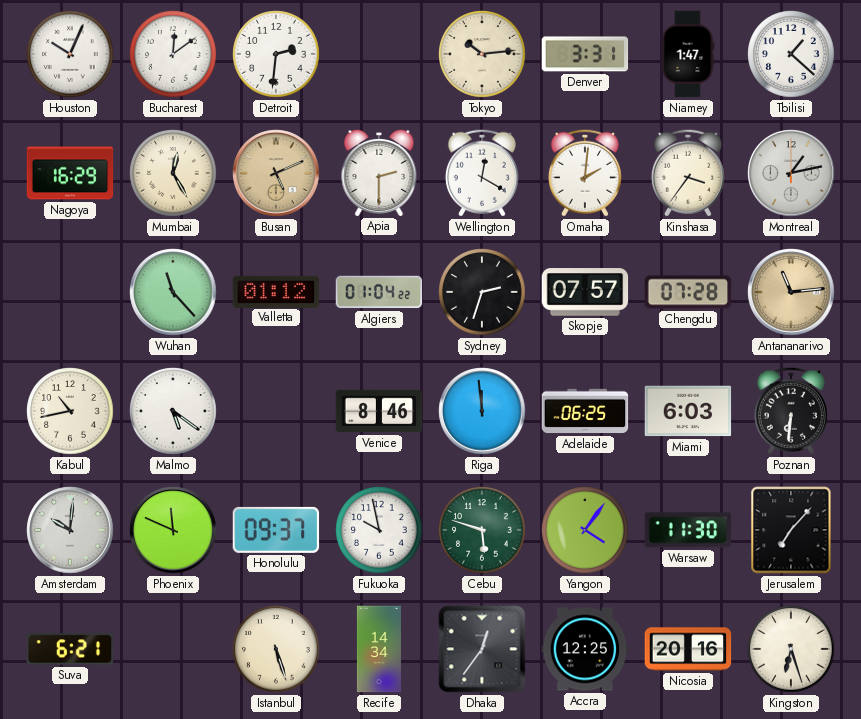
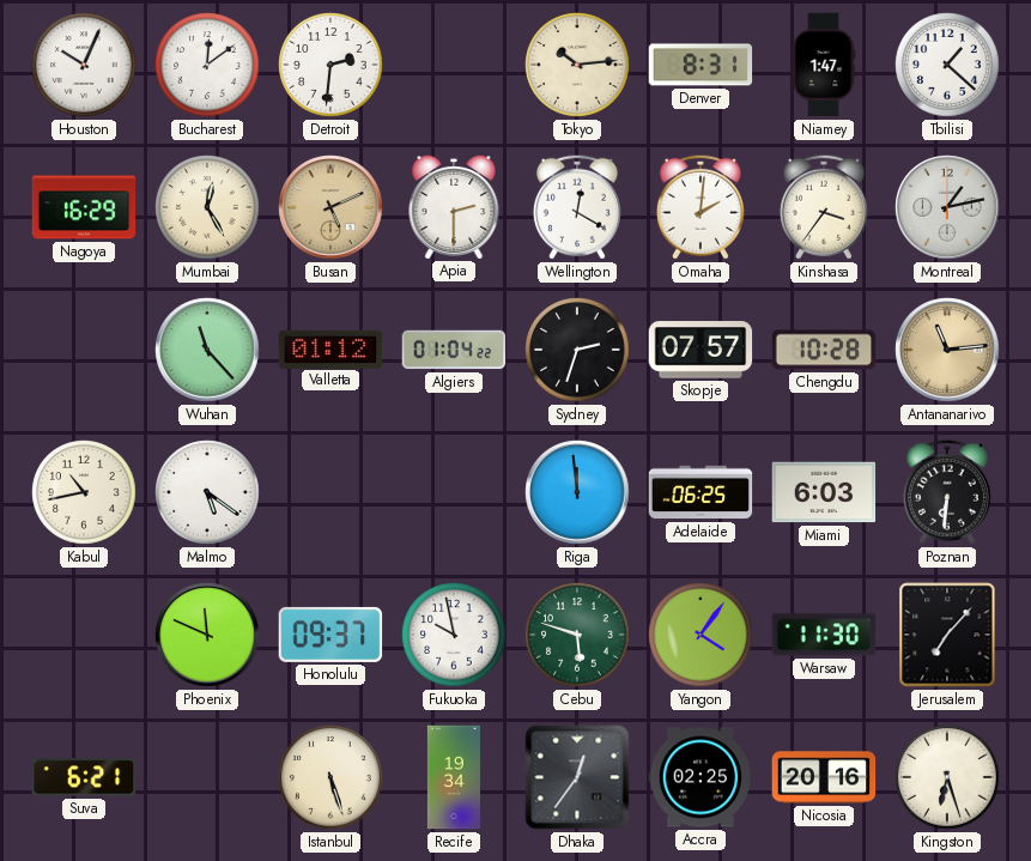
Denver: 3:31 -> 8:31 (701, 65)
Chengdu: 07:28 -> 10:28 (824, 350)
Venice: 8:46 -> none (379, 411)
Amsterdam: 10:01 -> none (70, 530)
Recife: 14:34 -> 19:34 (454, 777)
Accra: 12:25 -> 02:25 (701, 777)
